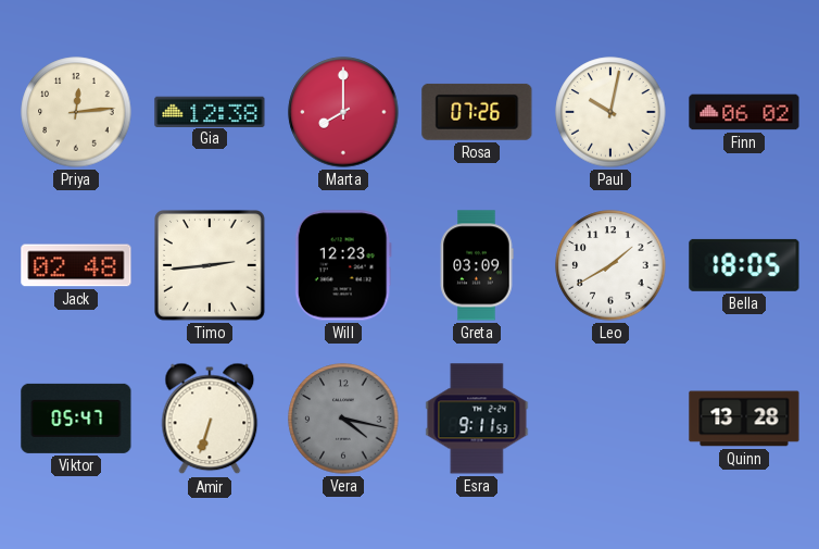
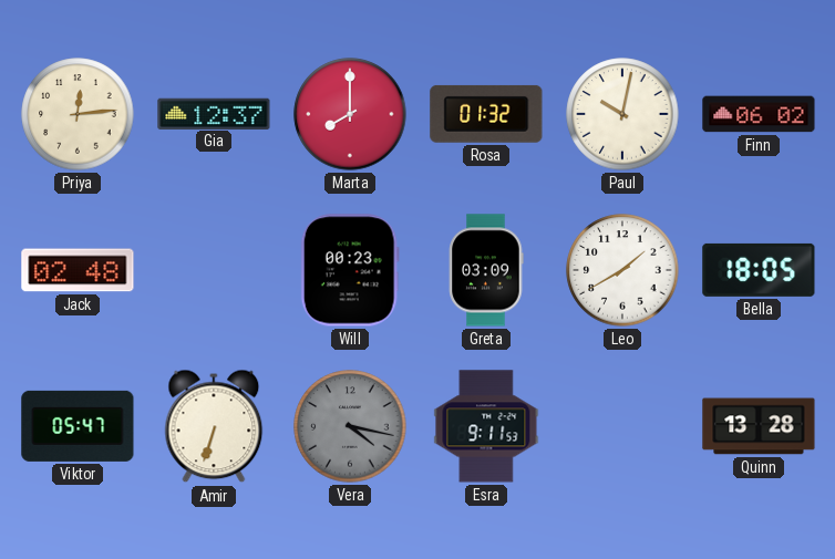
Gia: 12:38 -> 12:37 (214, 113)
Rosa: 07:26 -> 01:32 (486, 114)
Timo: 2:44 -> none (211, 266)
Will: 12:23 -> 00:23 (350, 270)
